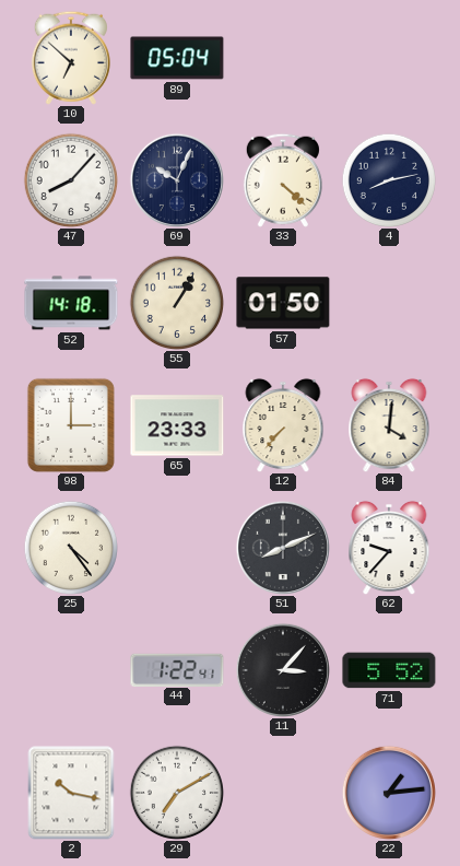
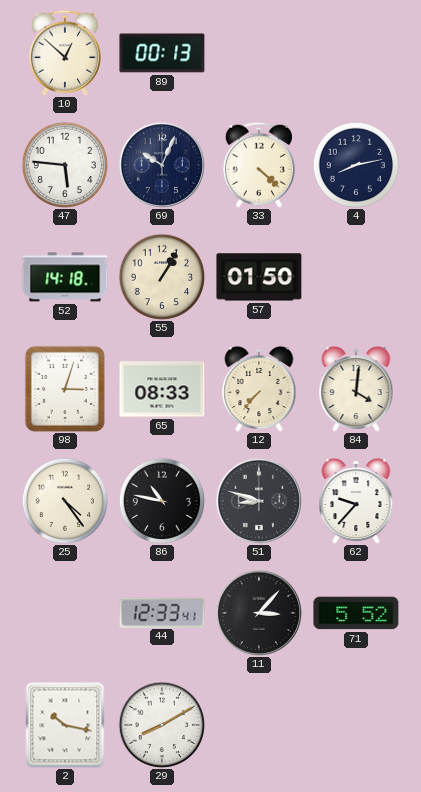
10: 6:52 -> 12:52 (65, 53)
89: 05:04 -> 00:13 (162, 53)
47: 8:07 -> 5:46 (64, 164)
98: 3:00 -> 3:03 (65, 389)
65: 23:33 -> 08:33 (162, 389)
86: none -> 10:47 (161, 500)
51: 8:11 -> 8:48 (259, 501)
44: 1:22 -> 12:33 (162, 612)
29: 7:10 -> 8:10 (161, 724)
22: 1:14 -> none (389, 793)
